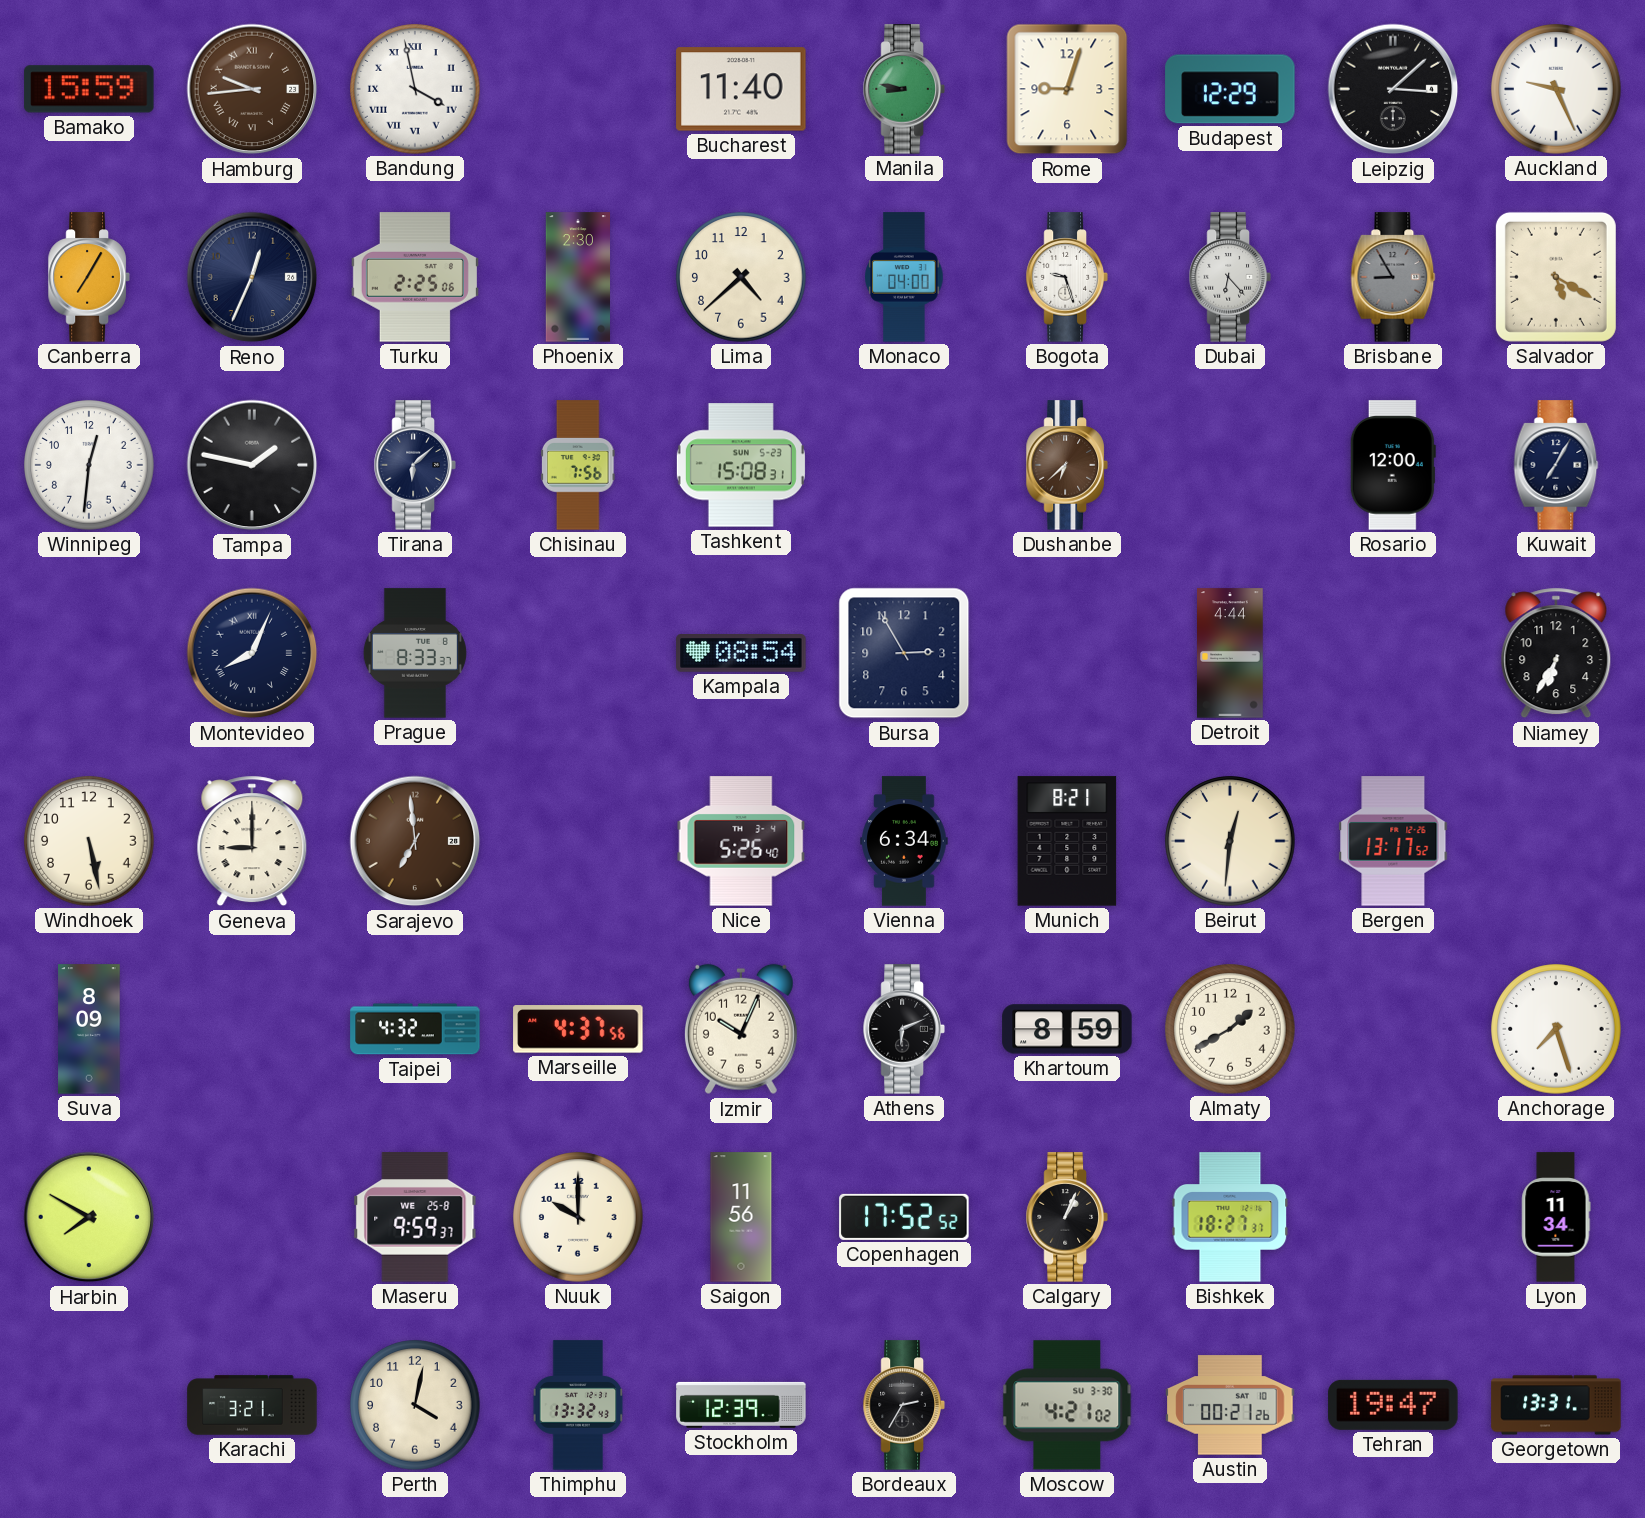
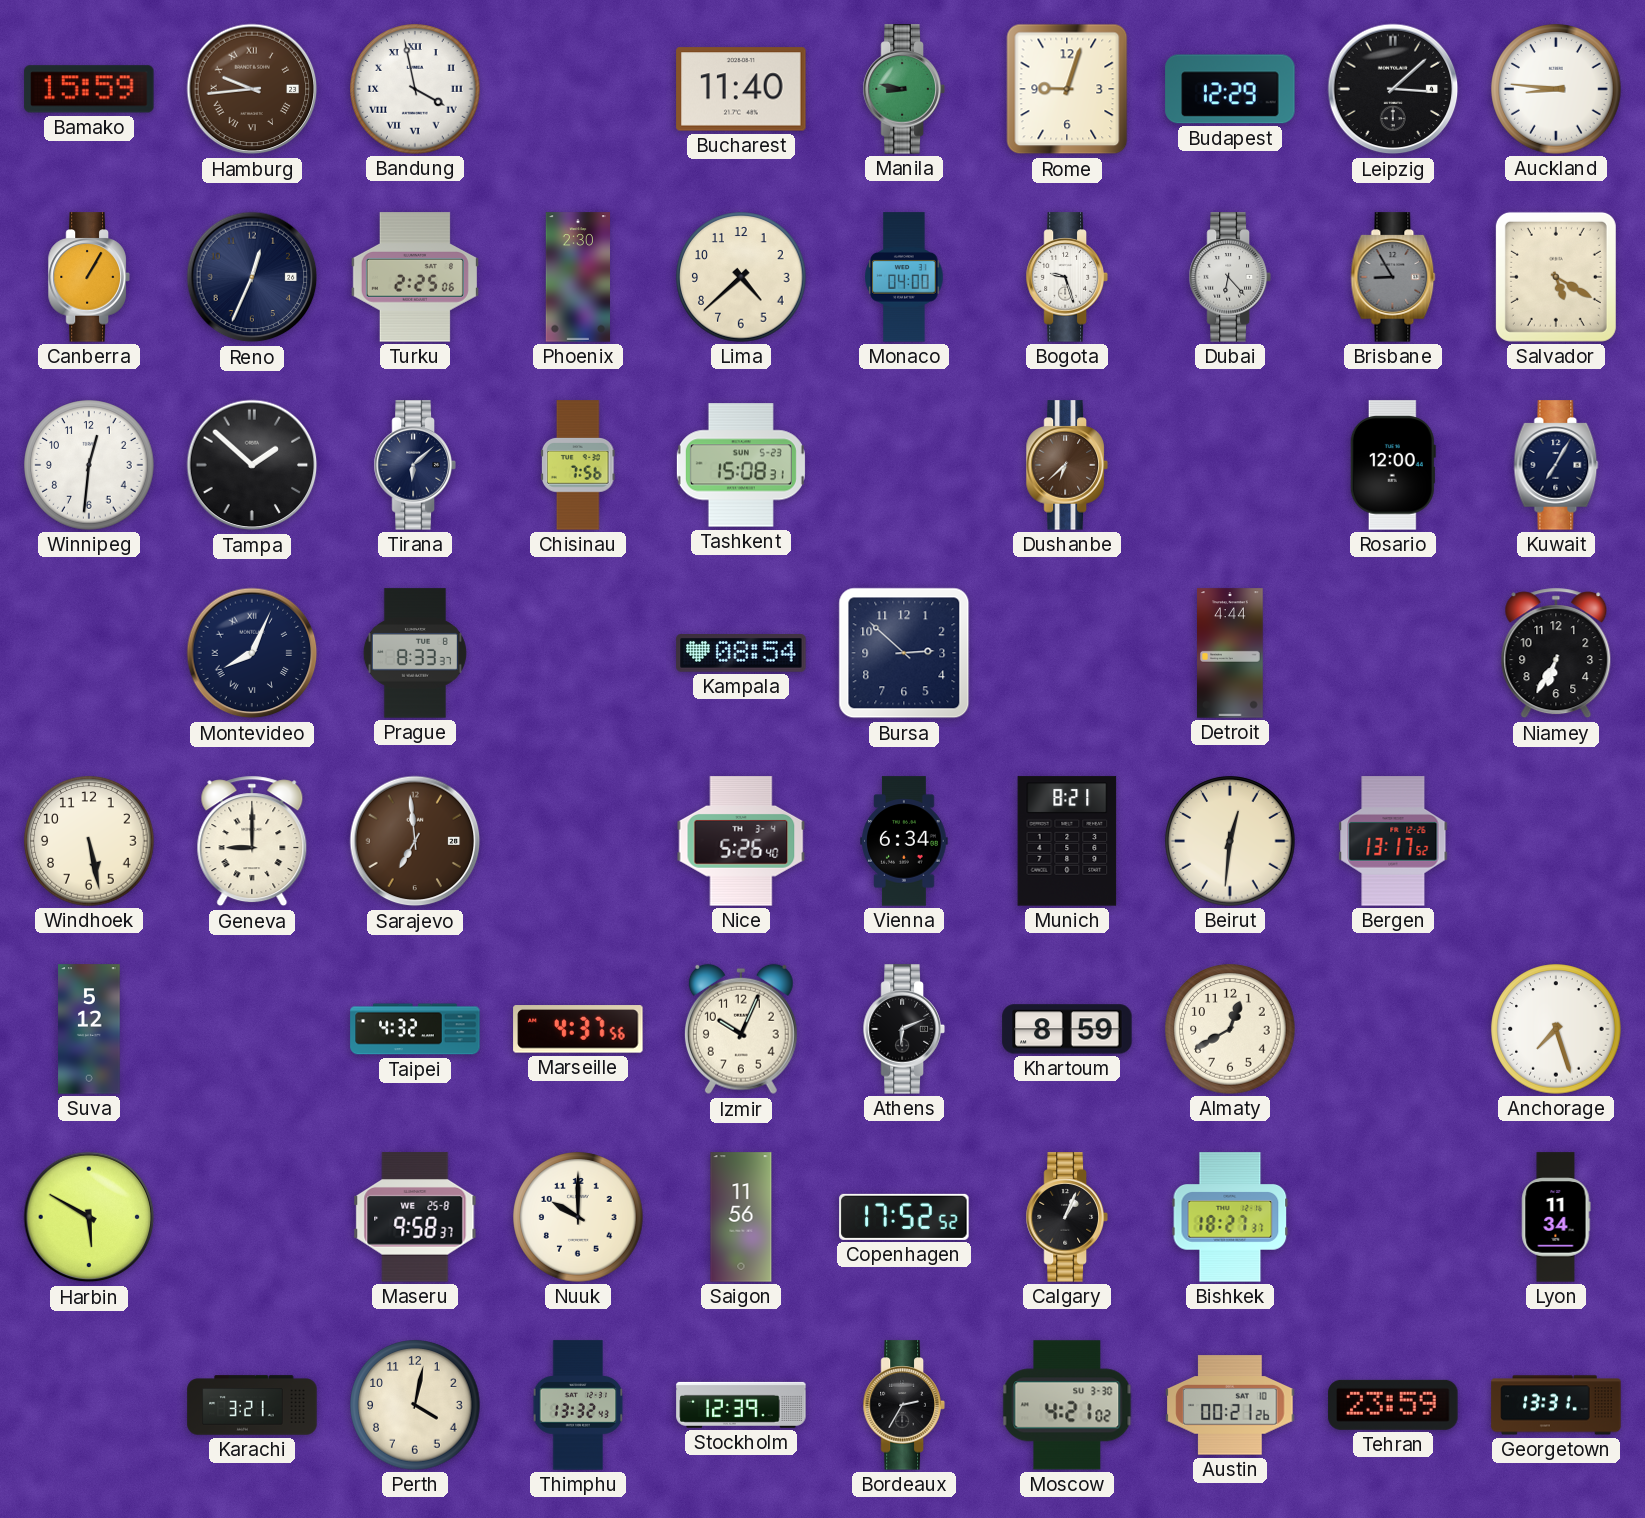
Auckland: 9:26 -> 8:46 (1556, 89)
Canberra: 7:05 -> 1:05 (89, 277)
Tampa: 1:47 -> 1:52 (252, 465)
Bursa: 2:55 -> 2:52 (904, 653)
Suva: 8:09 -> 5:12 (89, 1029)
Almaty: 1:40 -> 12:40 (1230, 1029)
Harbin: 7:50 -> 5:50 (89, 1217)
Maseru: 9:59 -> 9:58 (415, 1217)
Tehran: 19:47 -> 23:59 (1393, 1405)
